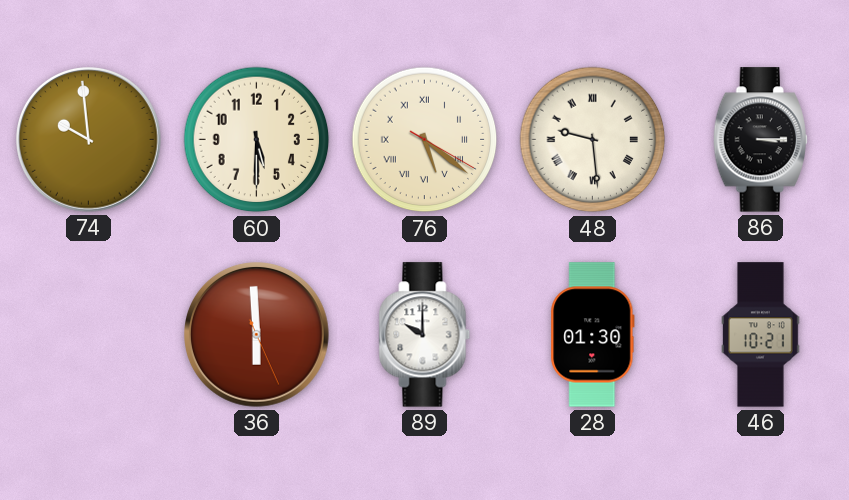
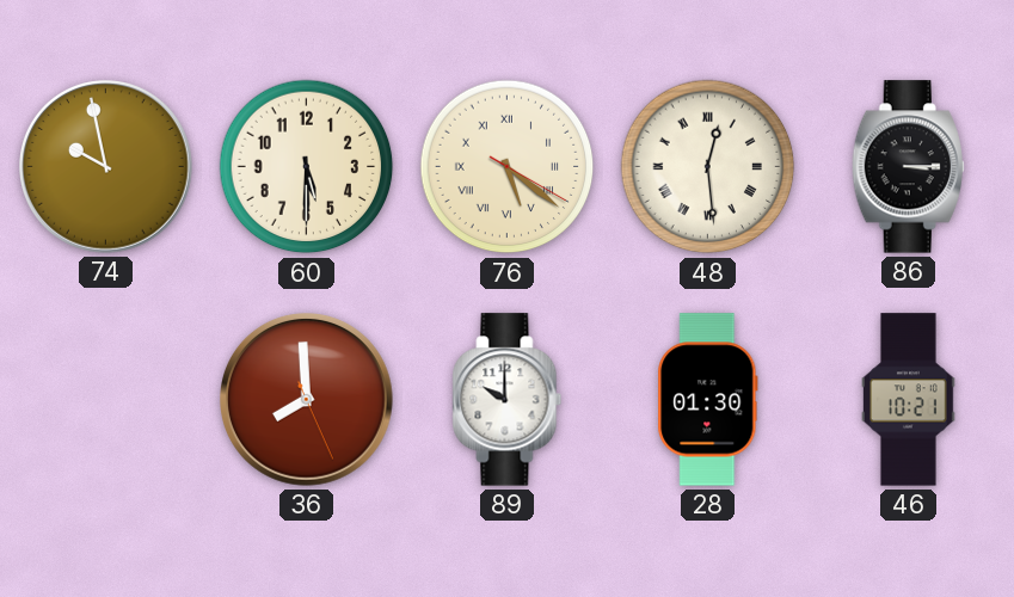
74: 9:59 -> 9:58 (106, 167)
48: 9:29 -> 12:29 (708, 167)
36: 5:59 -> 7:59 (307, 400)
